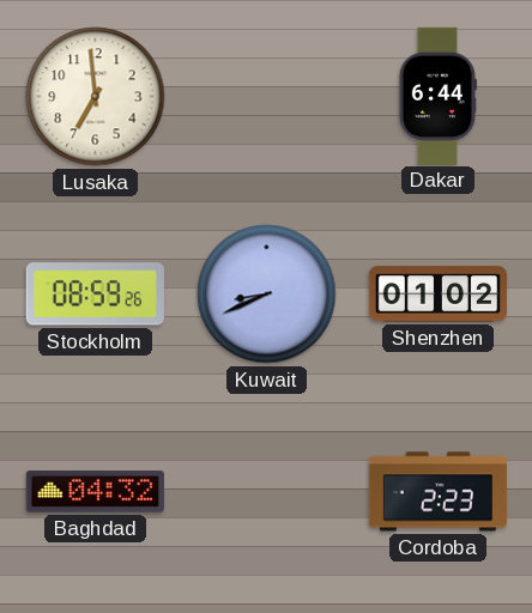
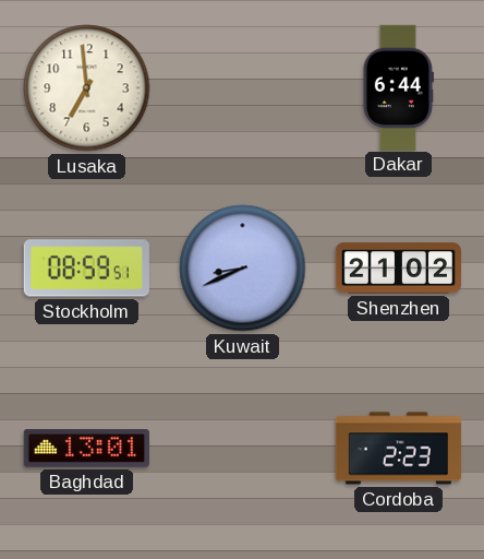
Stockholm: 08:59:26 -> 08:59:51 (86, 269)
Shenzhen: 01:02 -> 21:02 (398, 269)
Baghdad: 04:32 -> 13:01 (86, 449)
